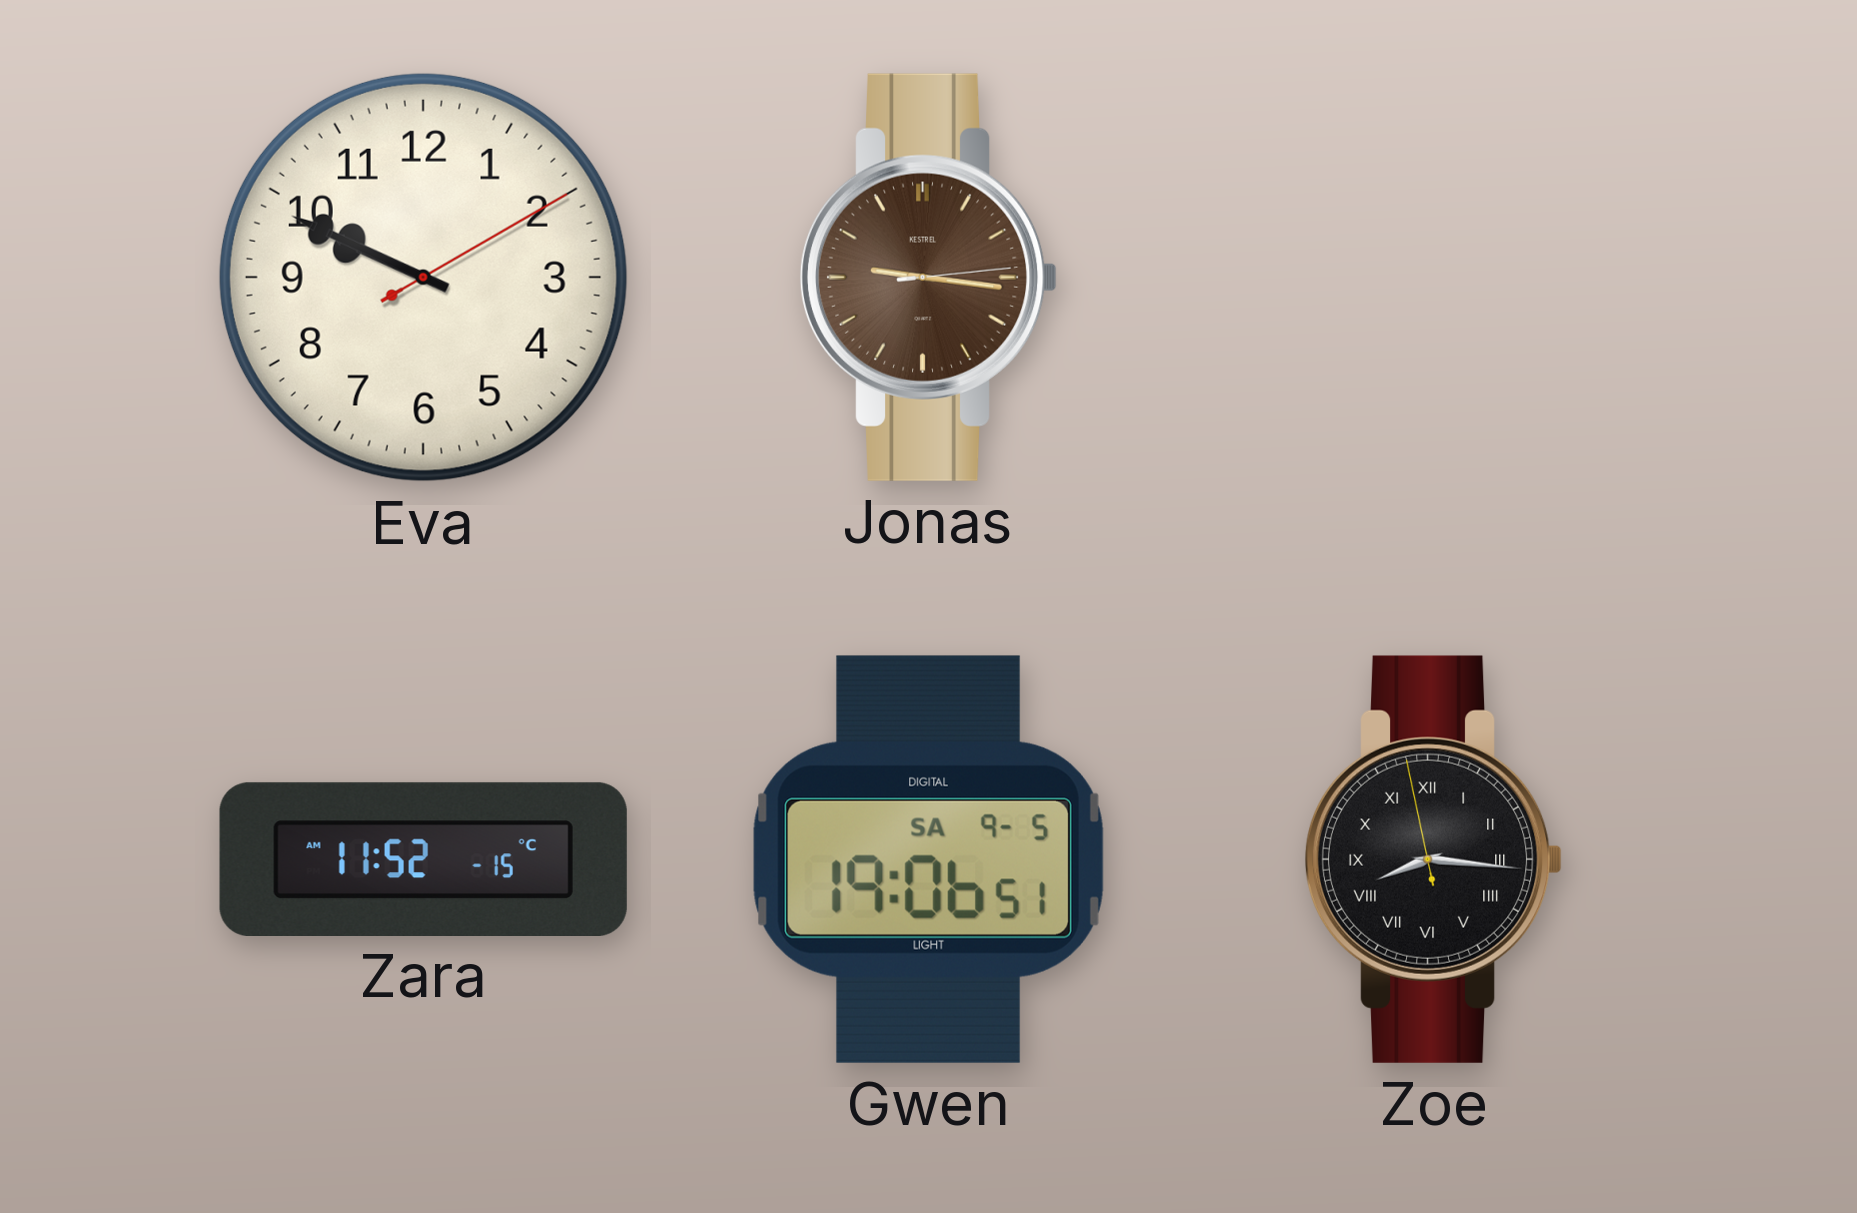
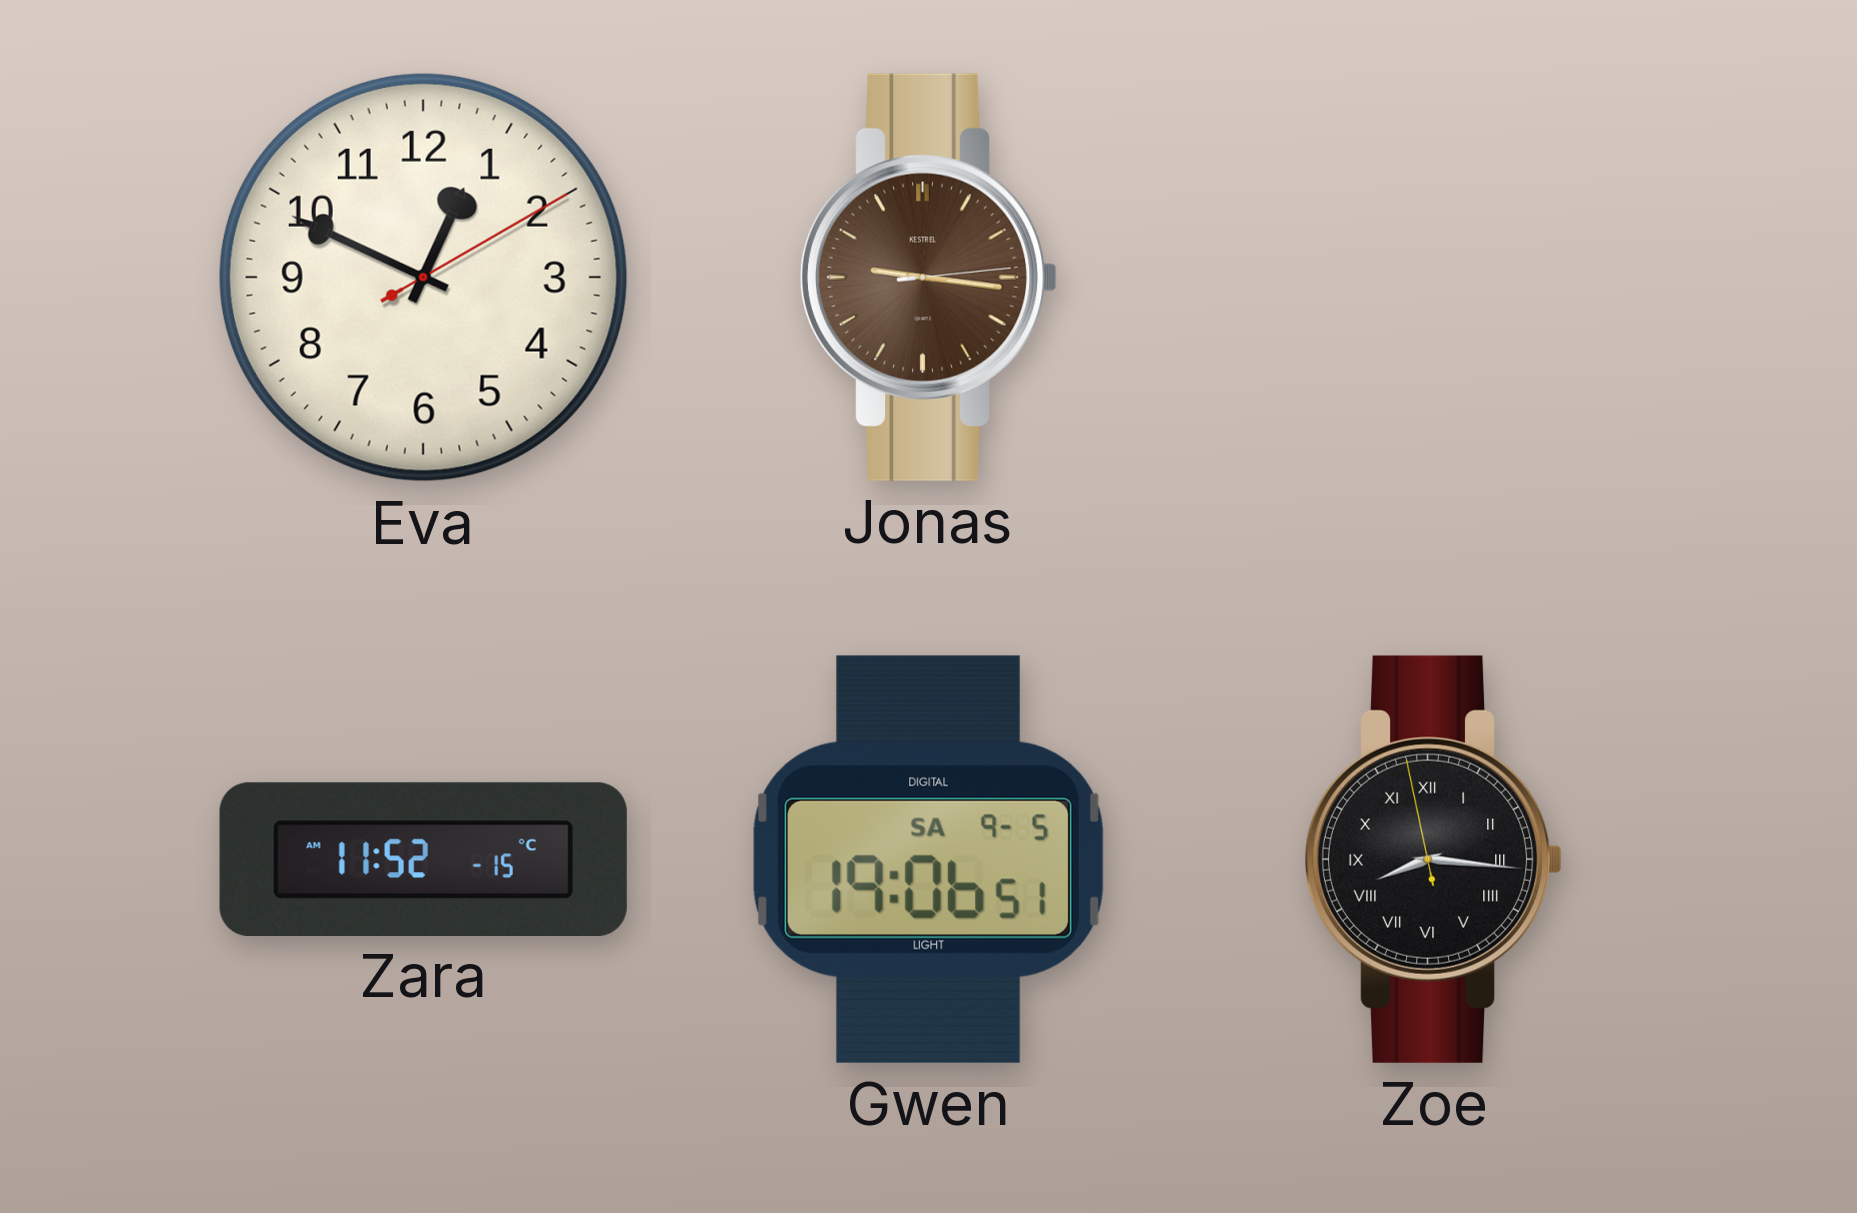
Eva: 9:49 -> 12:49 (423, 277)
